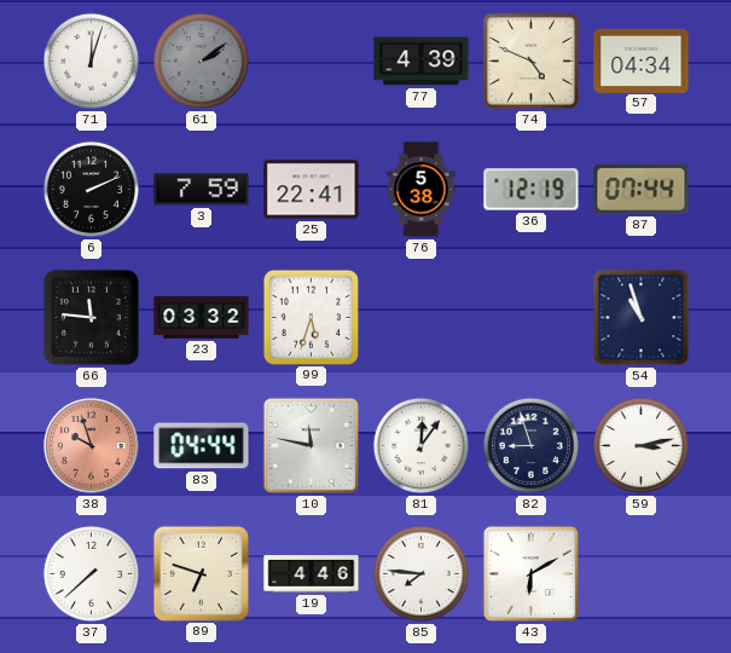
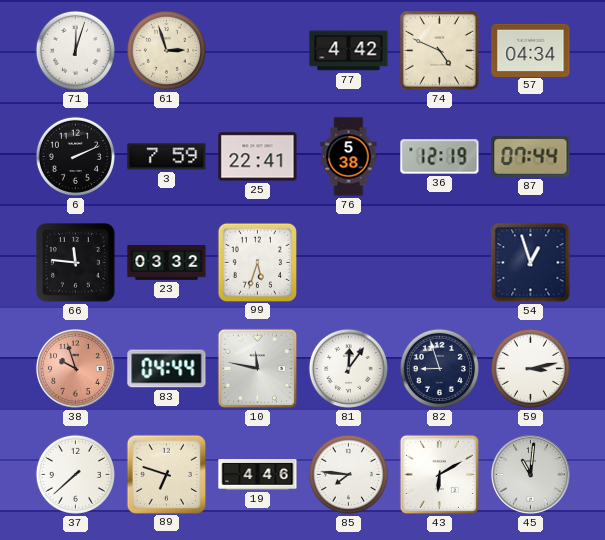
61: 2:09 -> 2:57 (166, 50)
61 dial: grey -> cream (166, 50)
77: 4:39 -> 4:42 (349, 51)
54: 10:57 -> 12:57 (531, 263)
45: none -> 11:01 (530, 474)
